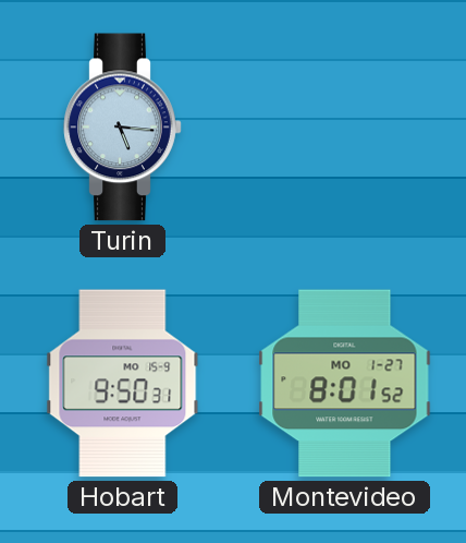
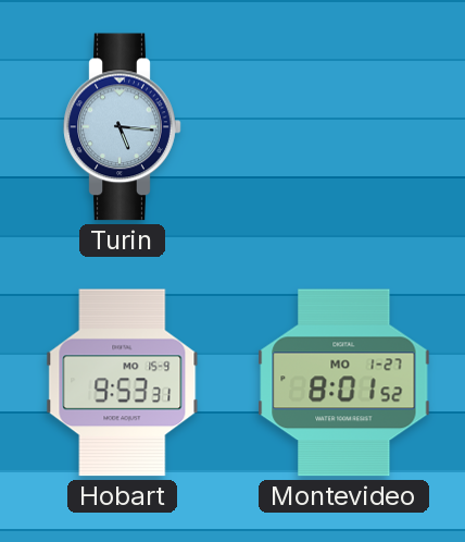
Hobart: 9:50 -> 9:53 (123, 383)
